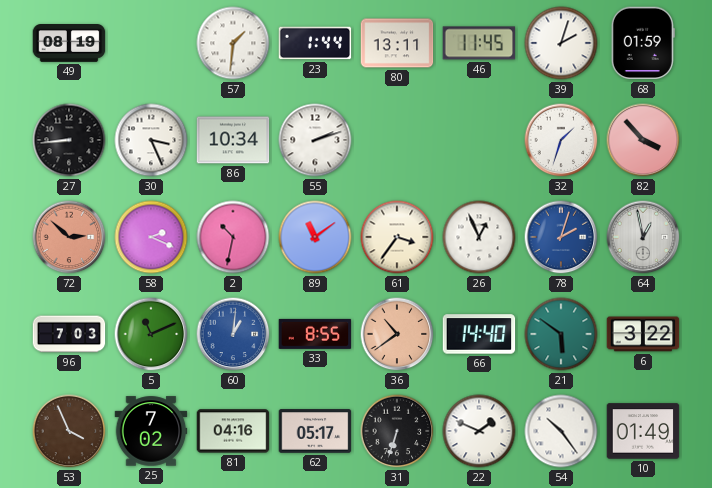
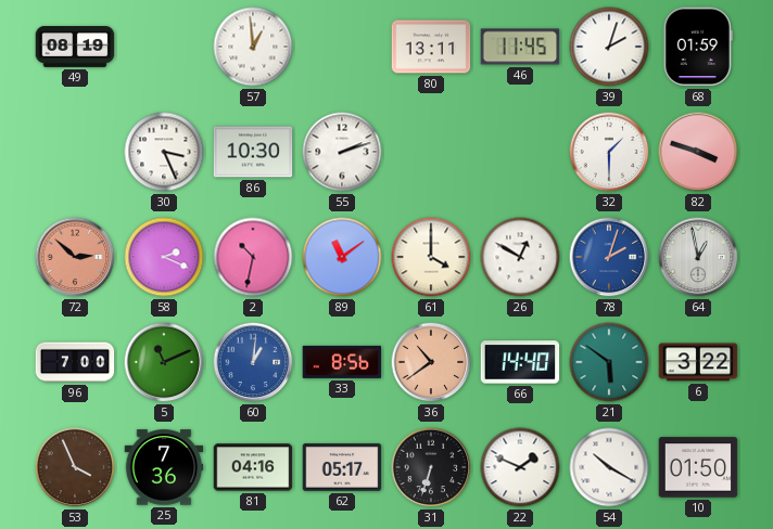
57: 1:31 -> 12:59 (253, 47)
23: 1:44 -> none (315, 43)
27: 8:44 -> none (69, 140)
86: 10:34 -> 10:30 (253, 152)
32: 1:33 -> 1:30 (609, 152)
82: 3:53 -> 3:48 (698, 152)
61: 3:36 -> 4:00 (431, 257)
26: 12:56 -> 12:50 (520, 257)
96: 7:03 -> 7:00 (75, 362)
33: 8:55 -> 8:56 (342, 362)
25: 7:02 -> 7:36 (164, 467)
54: 10:24 -> 10:20 (609, 467)
10: 01:49 -> 01:50 (698, 467)
